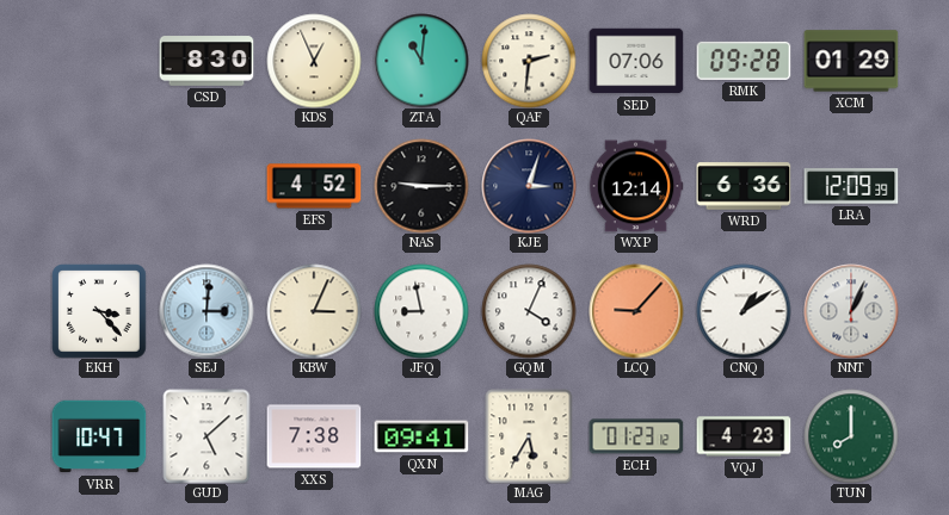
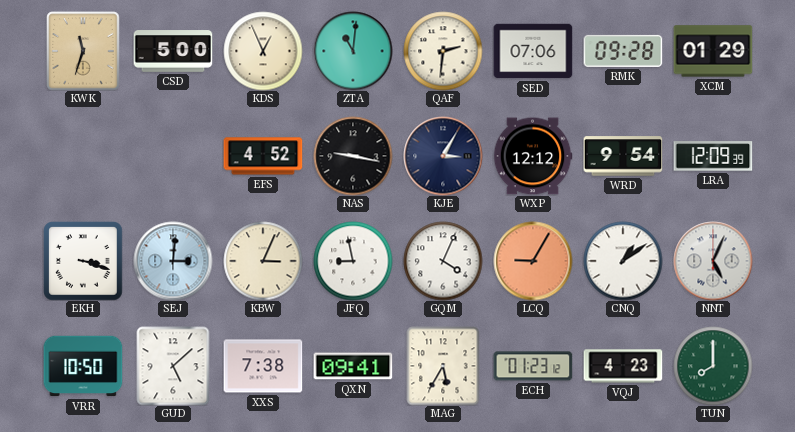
KWK: none -> 11:33 (83, 51)
CSD: 8:30 -> 5:00 (173, 51)
NAS: 9:15 -> 9:17 (353, 156)
KJE: 3:03 -> 3:05 (443, 156)
WXP: 12:14 -> 12:12 (533, 156)
WRD: 6:36 -> 9:54 (623, 156)
EKH: 3:23 -> 3:18 (83, 261)
LCQ: 9:07 -> 9:05 (533, 261)
NNT: 1:04 -> 5:04 (713, 261)
VRR: 10:47 -> 10:50 (83, 366)
